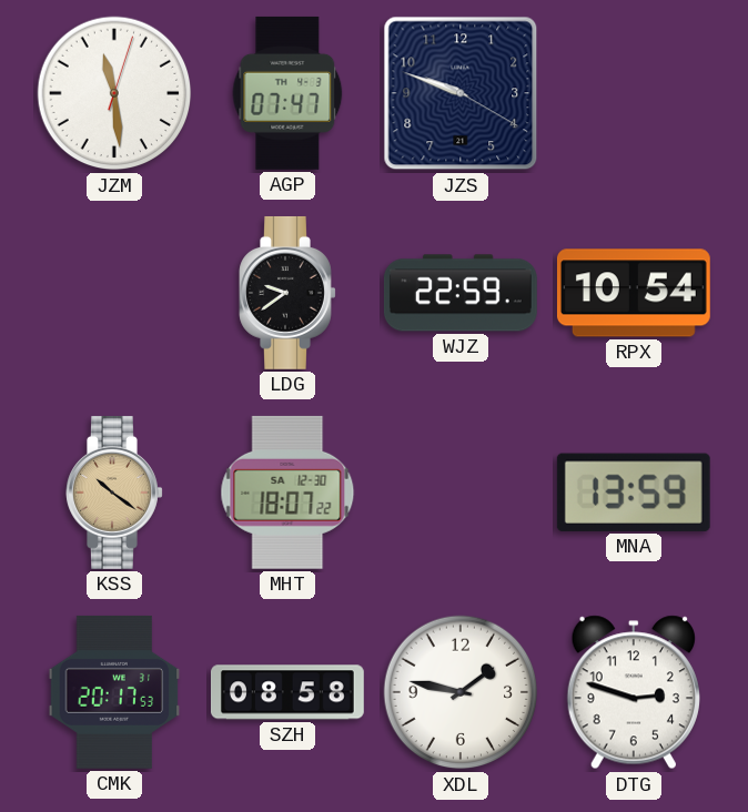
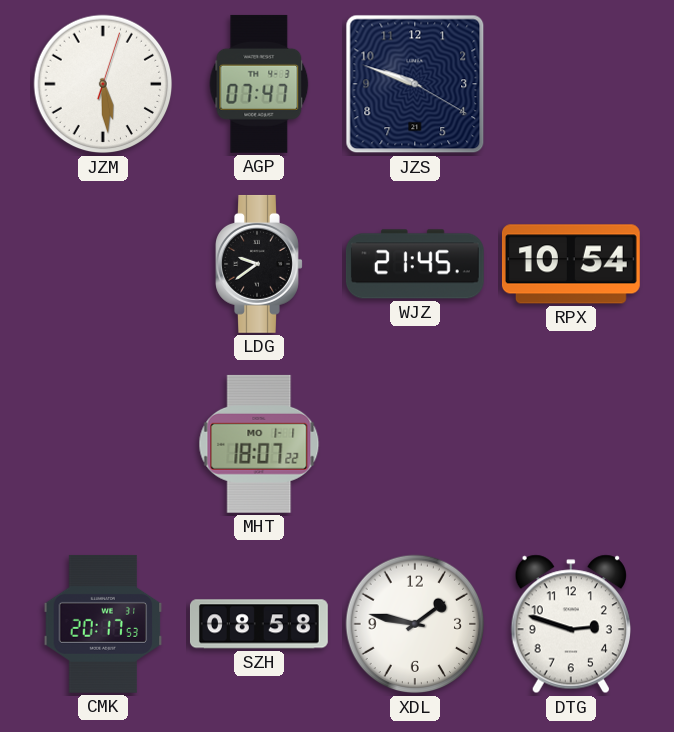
JZM: 11:29 -> 5:29 (103, 84)
WJZ: 22:59 -> 21:45 (415, 264)
KSS: 10:21 -> none (114, 493)
MHT date: SA 12-30 -> MO 1-1 (259, 444)
MNA: 13:59 -> none (634, 493)
